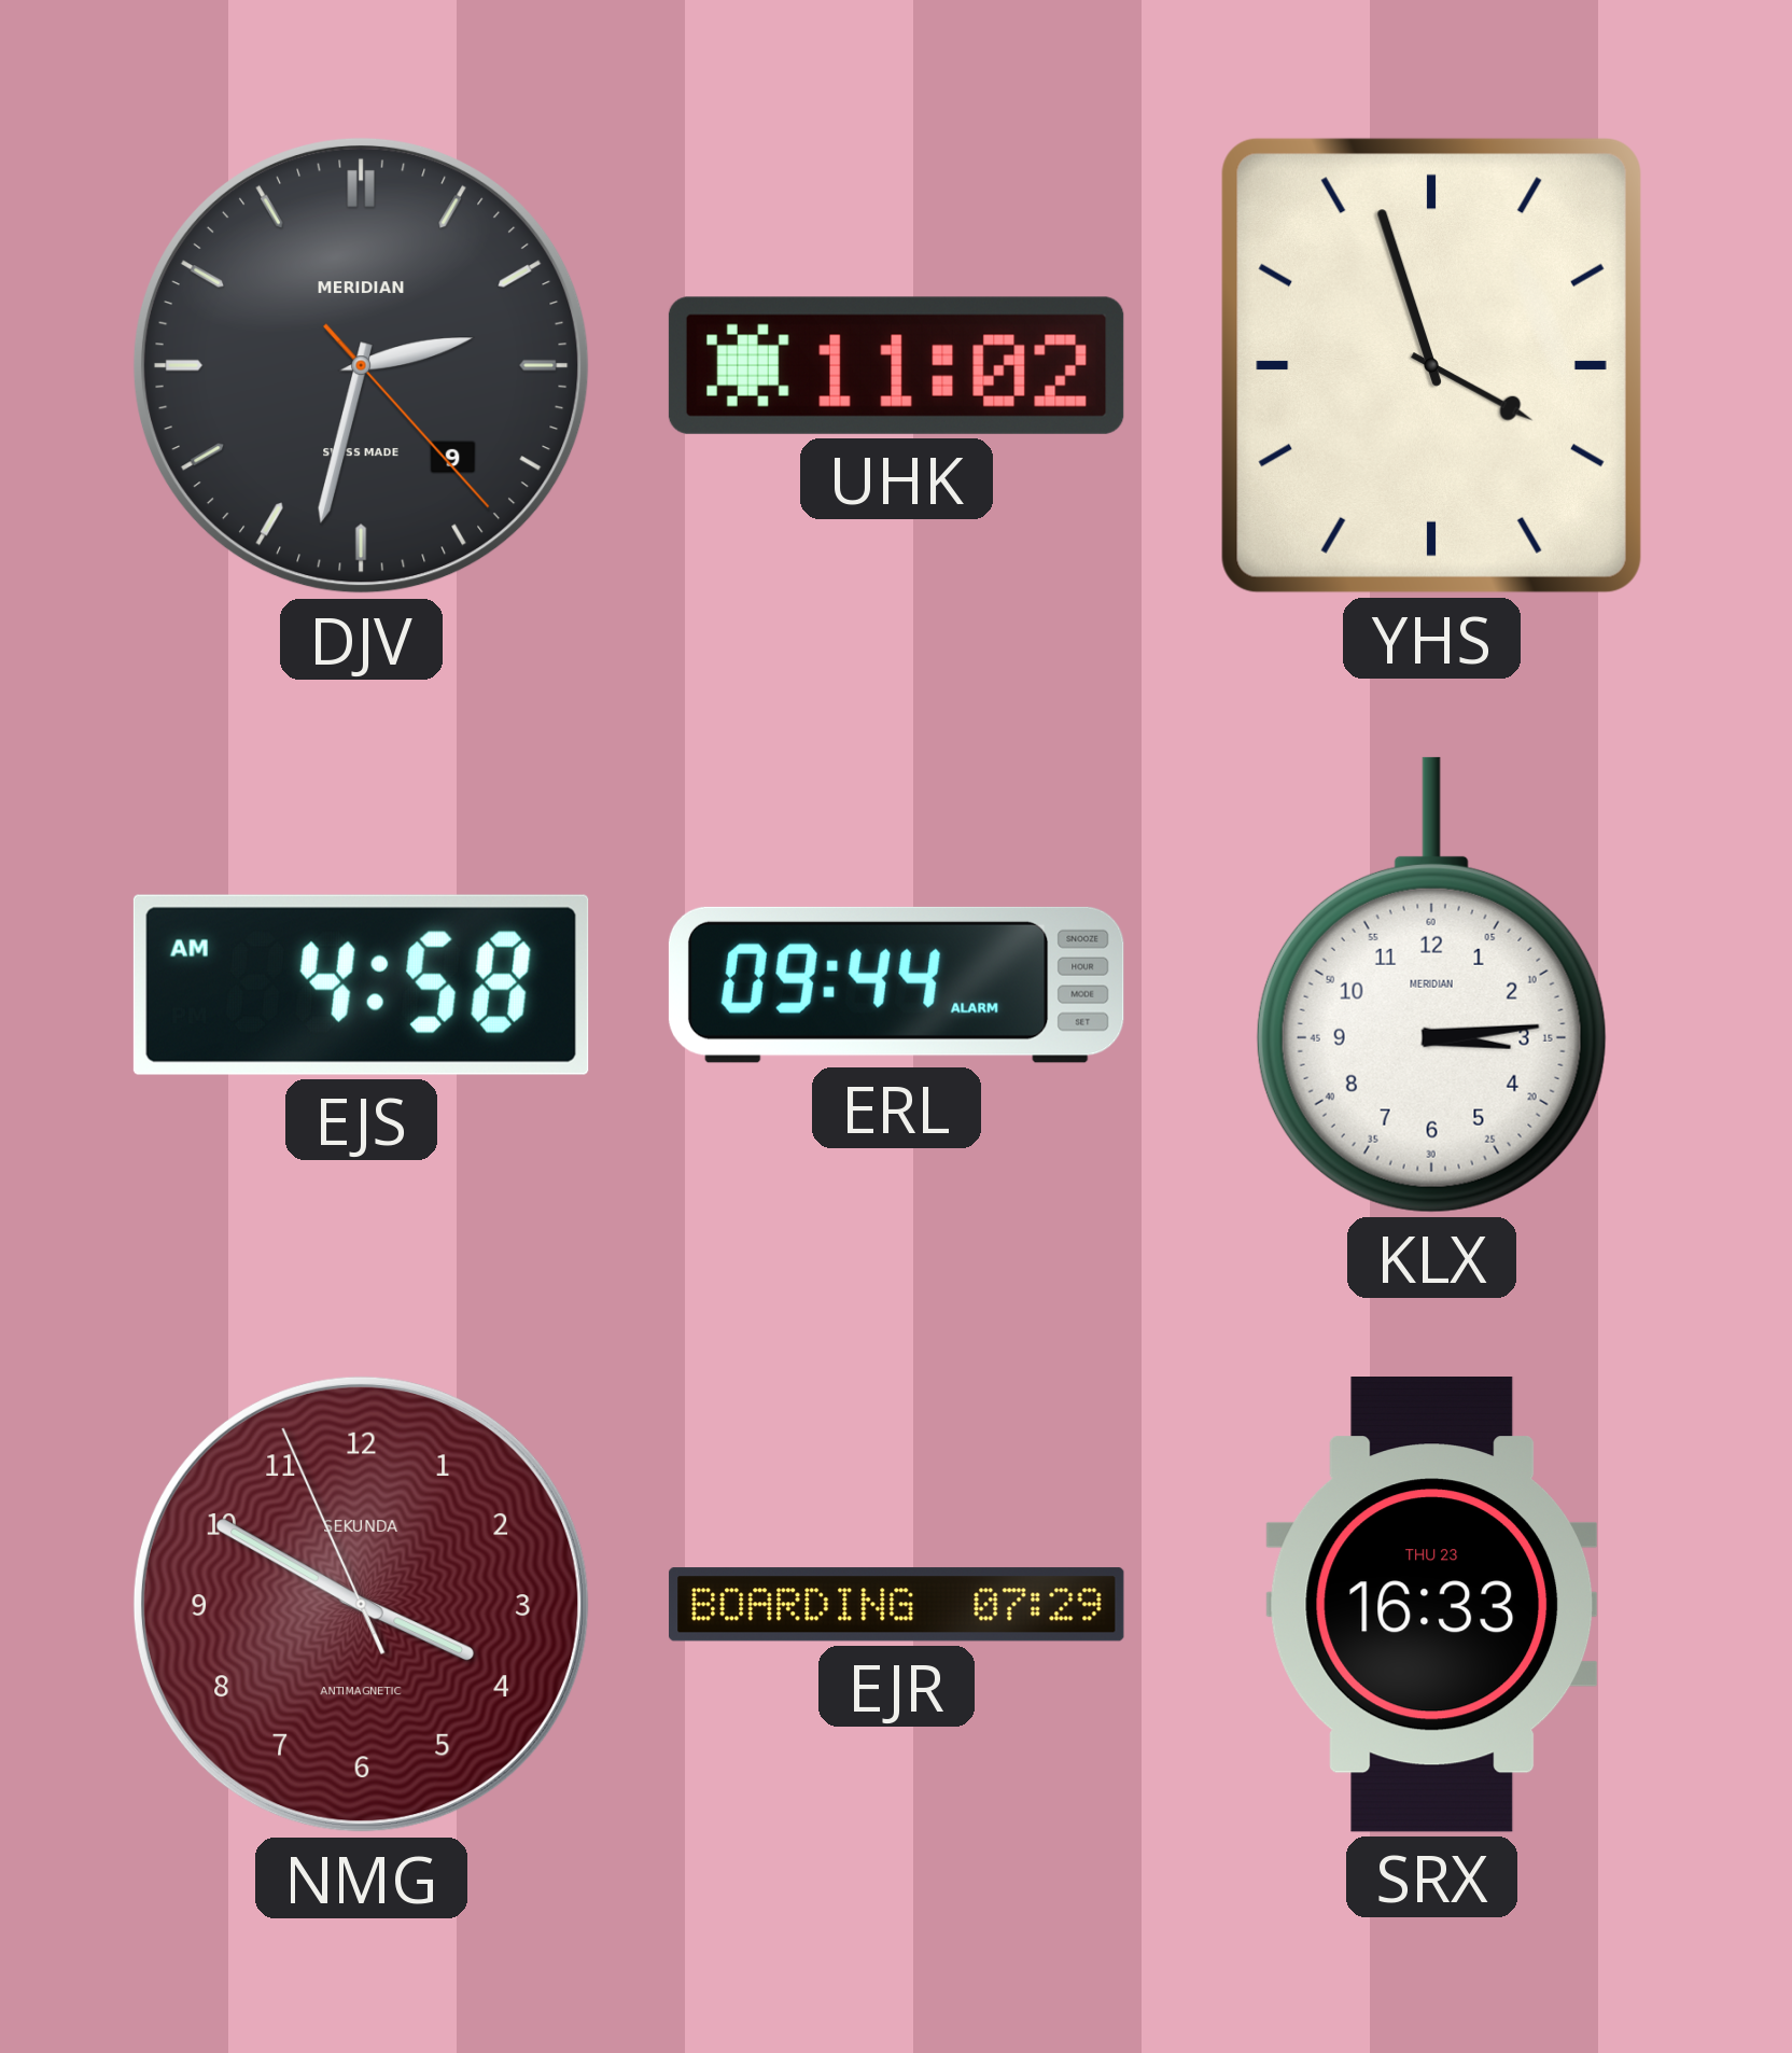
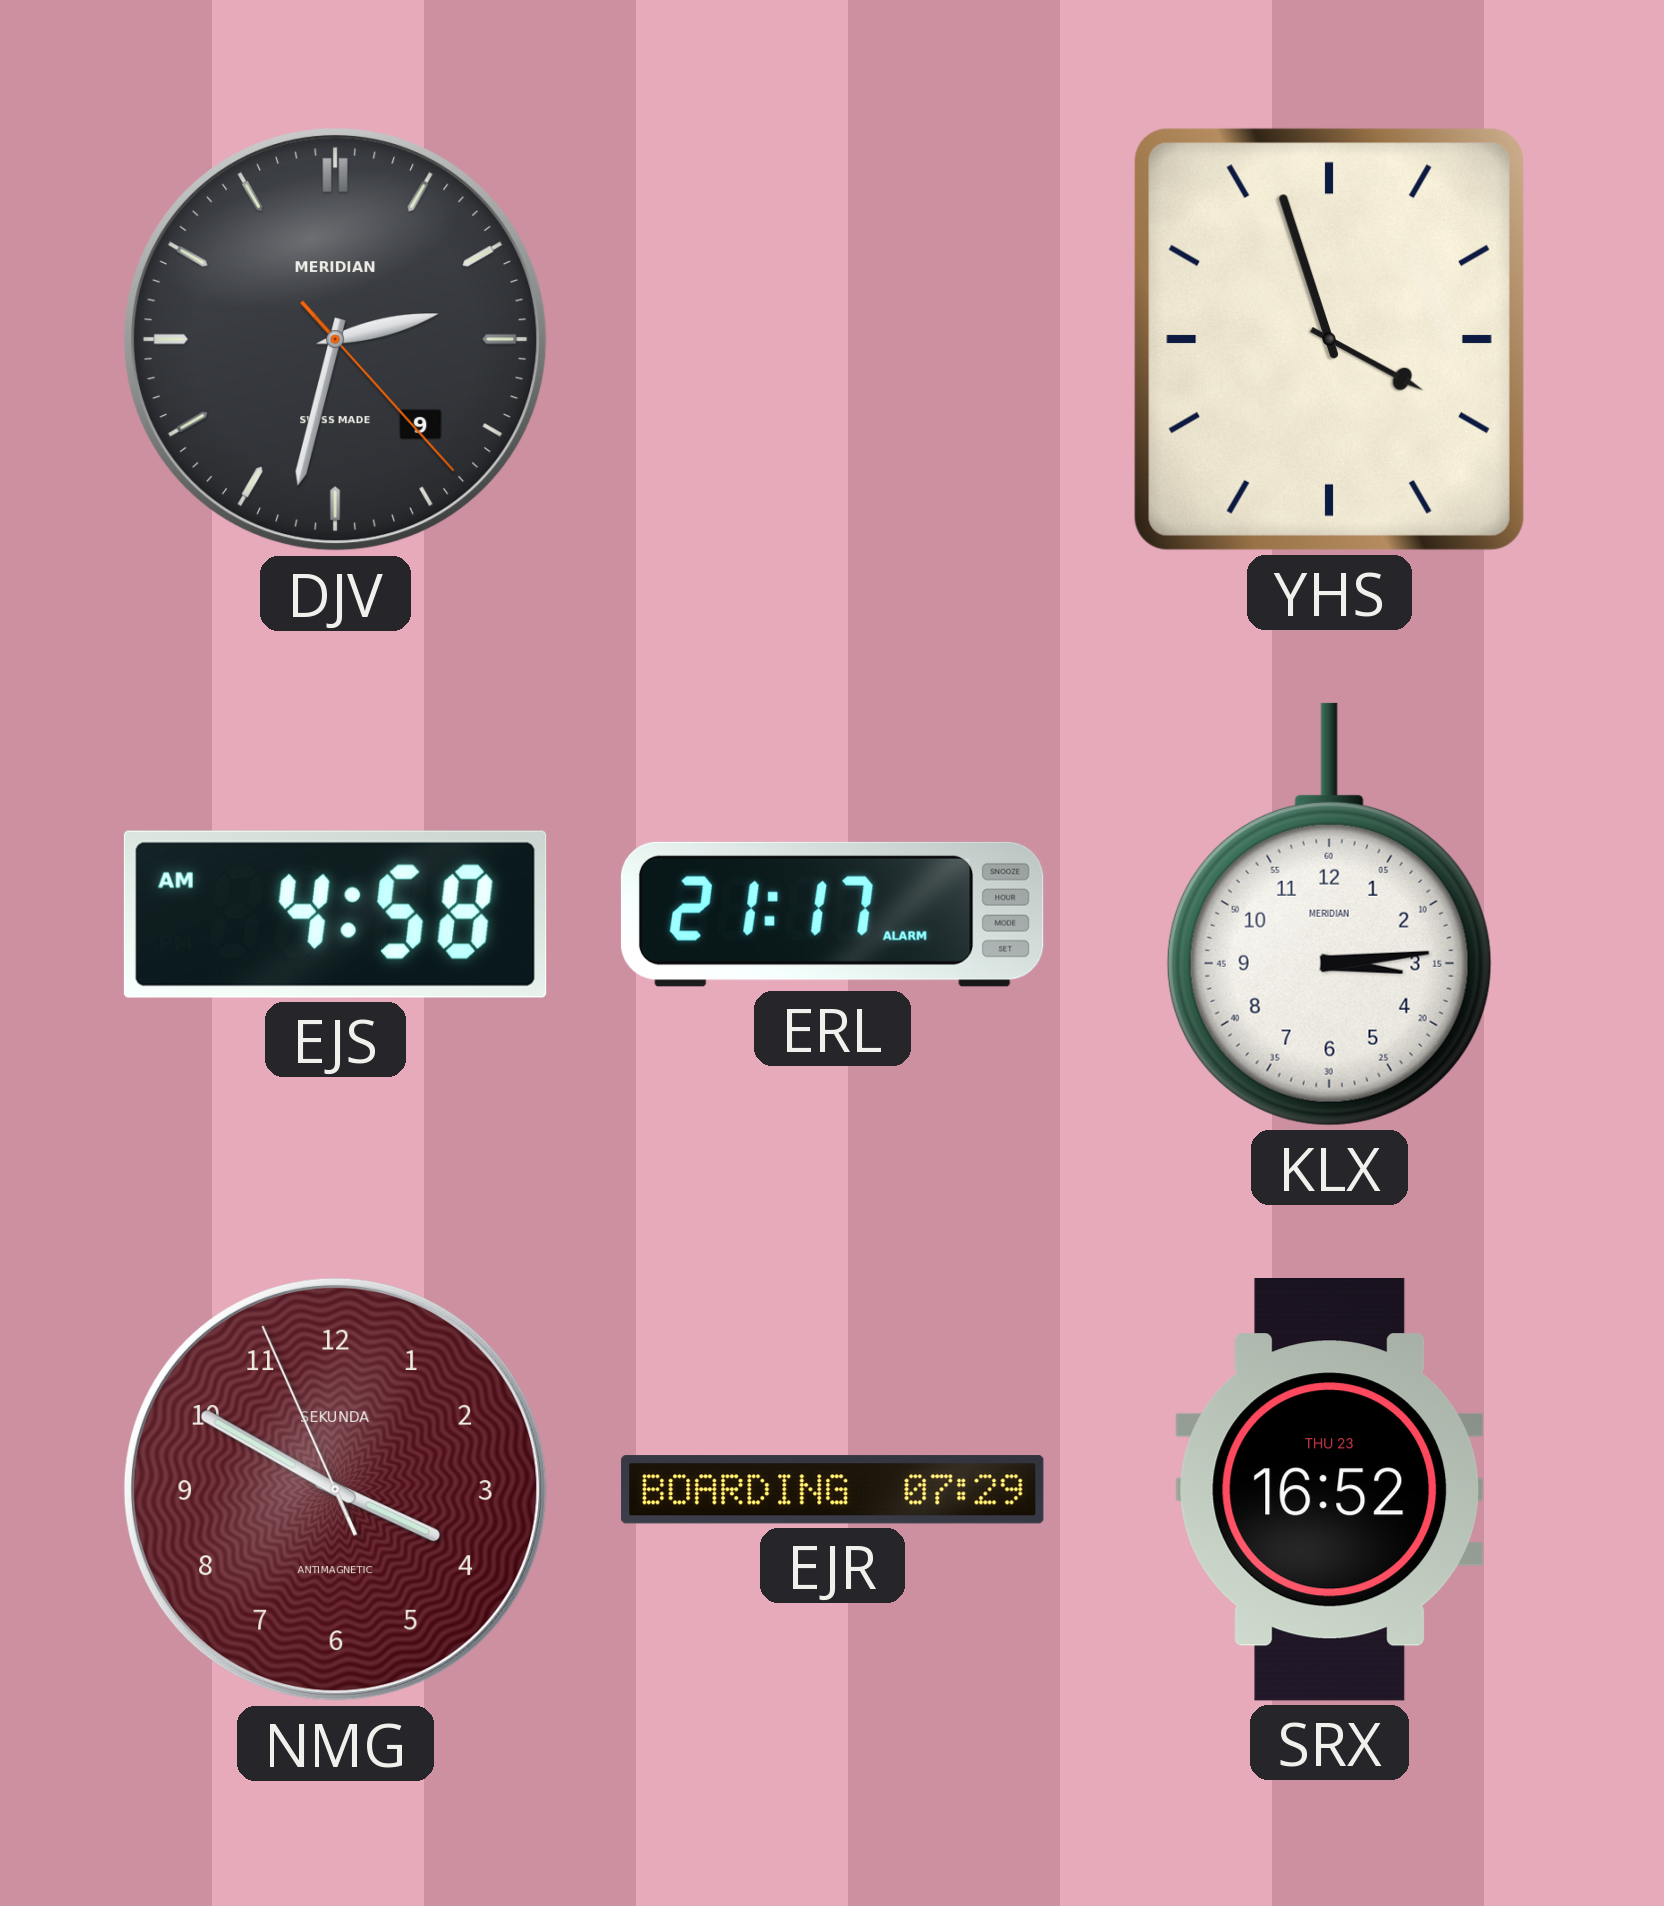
UHK: 11:02 -> none (896, 365)
ERL: 09:44 -> 21:17 (832, 914)
SRX: 16:33 -> 16:52 (1330, 1490)
